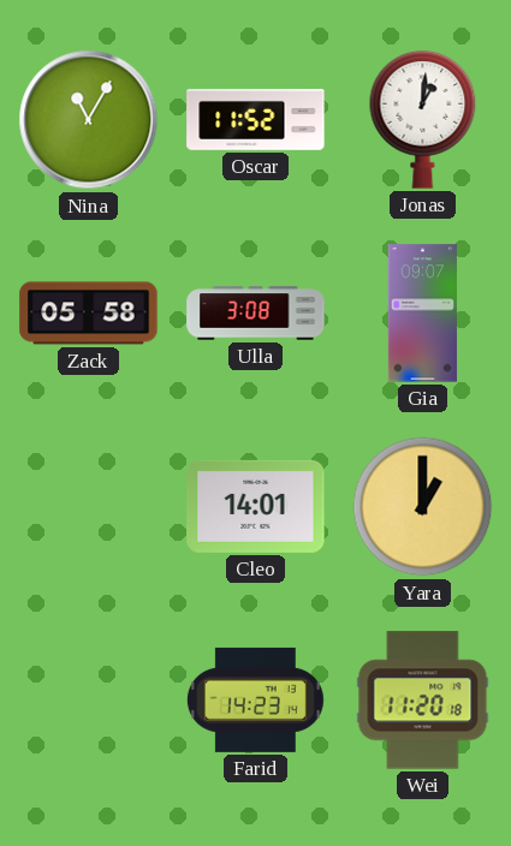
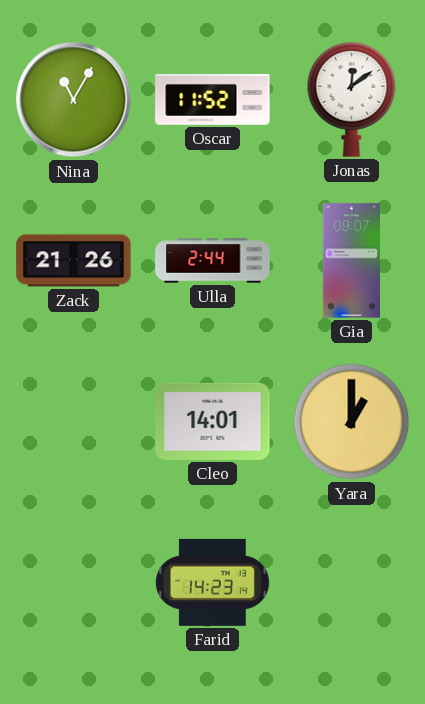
Jonas: 1:01 -> 12:09 (352, 100)
Zack: 05:58 -> 21:26 (74, 261)
Ulla: 3:08 -> 2:44 (213, 261)
Wei: 11:20 -> none (423, 701)
